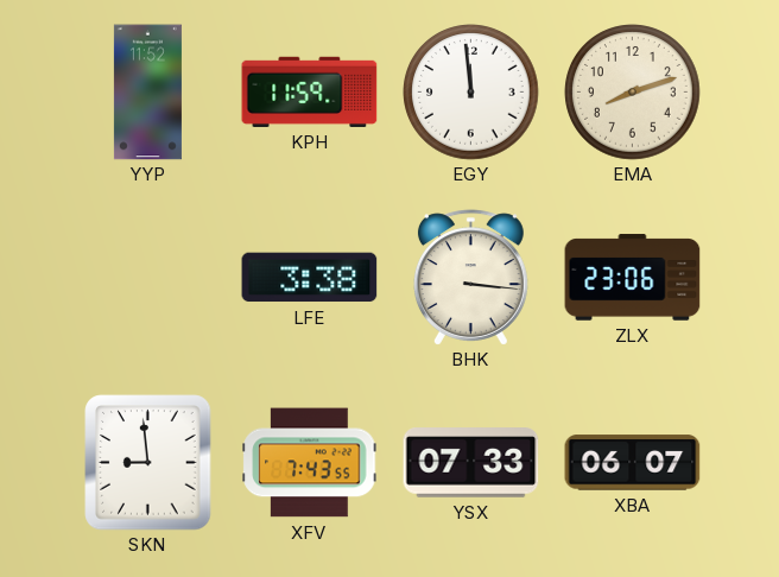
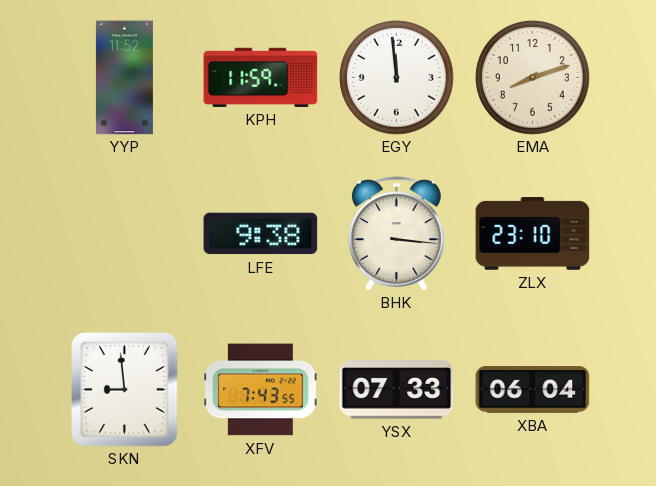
LFE: 3:38 -> 9:38 (261, 234)
ZLX: 23:06 -> 23:10 (533, 234)
XBA: 06:07 -> 06:04 (533, 390)
